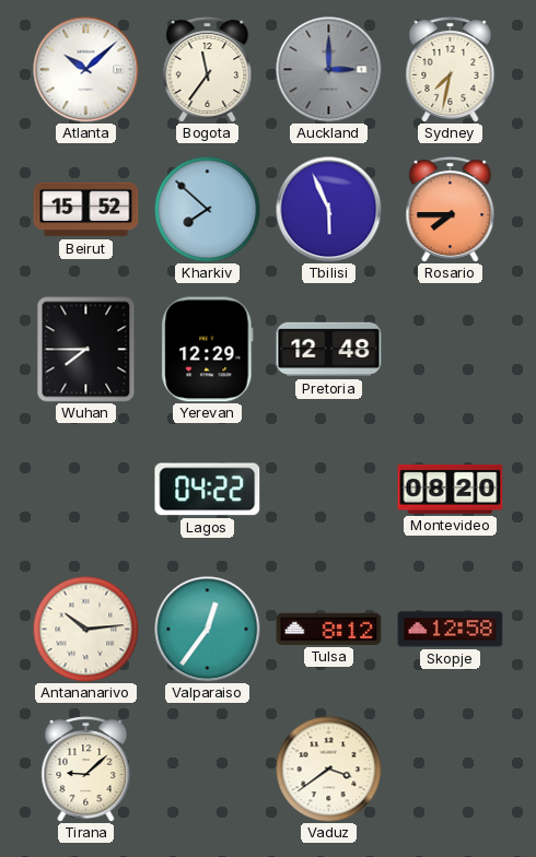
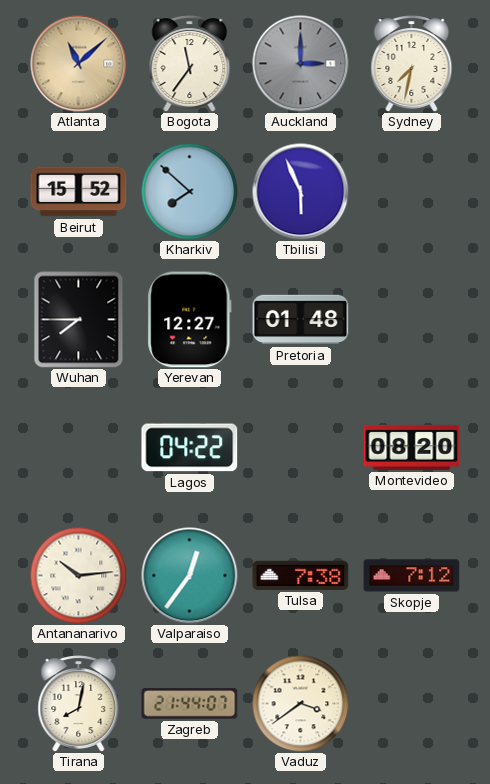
Atlanta: 10:08 -> 11:08 (79, 64)
Atlanta dial: white -> champagne (79, 64)
Rosario: 7:45 -> none (451, 210)
Yerevan: 12:29 -> 12:27 (190, 320)
Pretoria: 12:48 -> 01:48 (301, 320)
Tulsa: 8:12 -> 7:38 (301, 575)
Skopje: 12:58 -> 7:12 (412, 576)
Tirana: 9:08 -> 8:02 (79, 704)
Zagreb: none -> 21:44 (190, 704)
